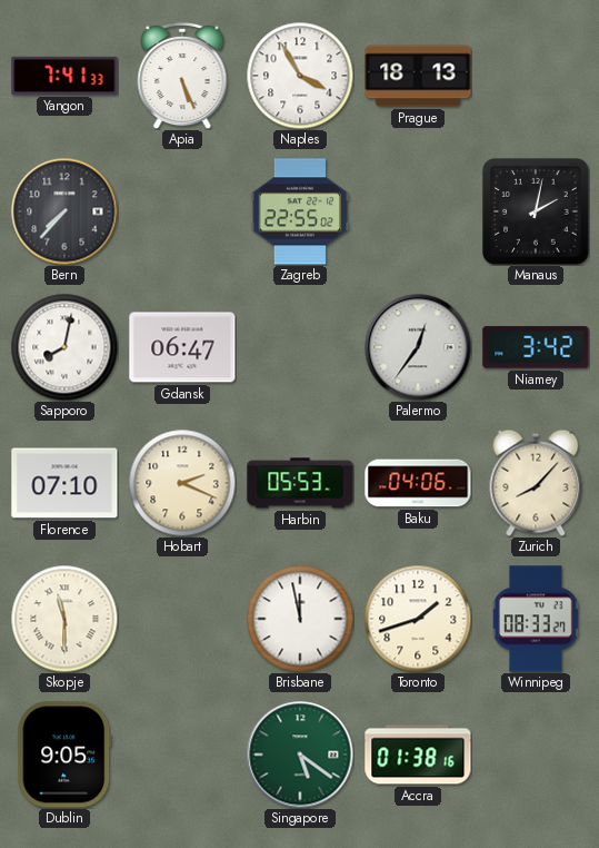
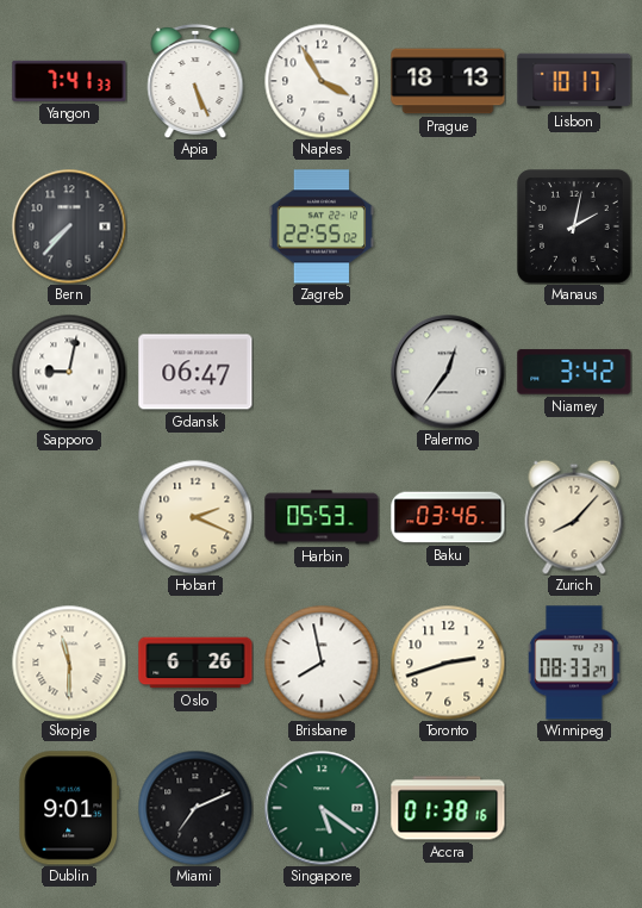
Lisbon: none -> 10:17 (574, 81)
Sapporo: 8:02 -> 9:02 (69, 372)
Florence: 07:10 -> none (64, 483)
Baku: 04:06 -> 03:46 (448, 517)
Oslo: none -> 6:26 (195, 663)
Brisbane: 11:58 -> 7:58 (322, 663)
Toronto: 1:42 -> 2:42 (448, 663)
Dublin: 9:05 -> 9:01 (69, 808)
Miami: none -> 7:11 (195, 808)
